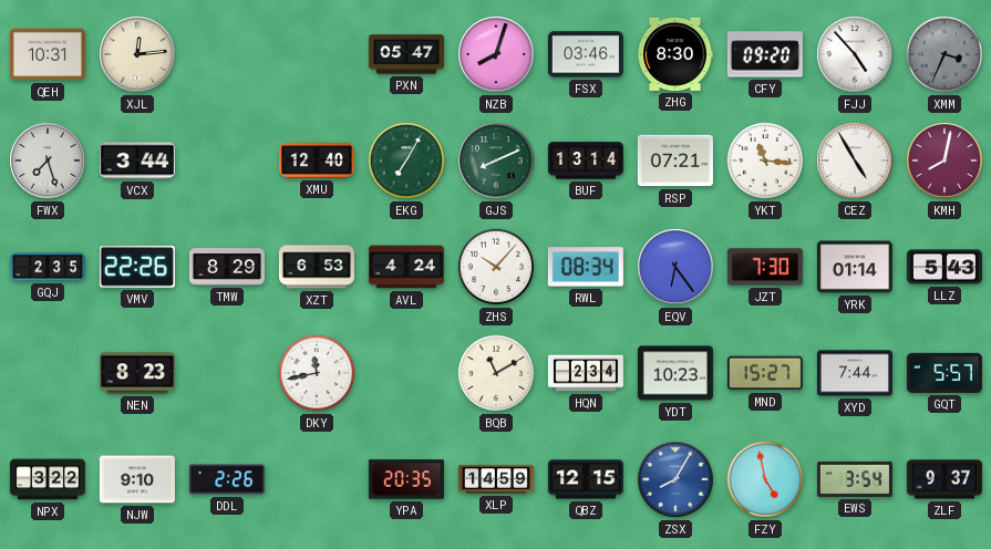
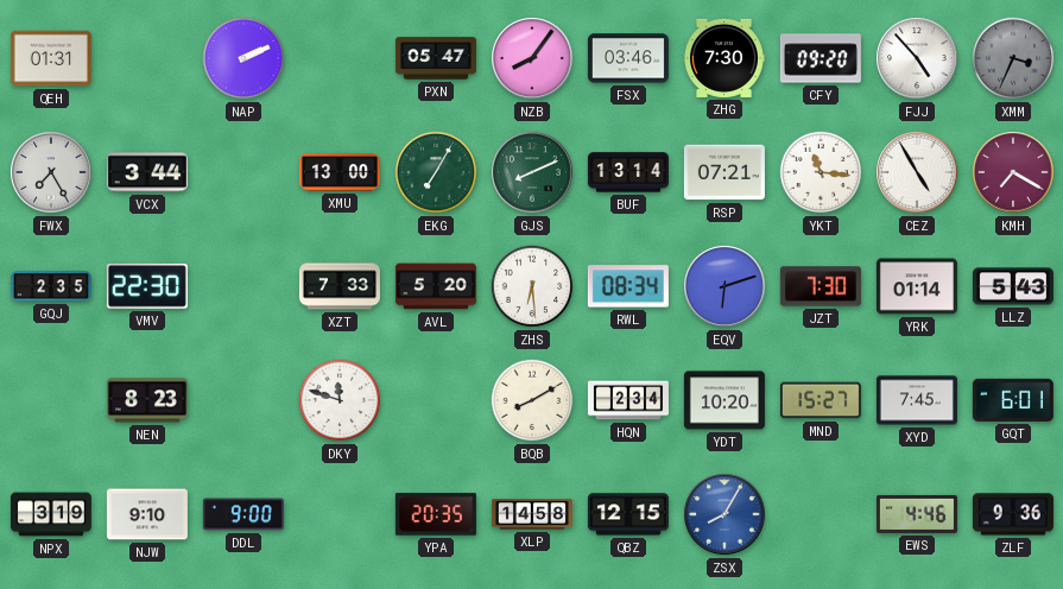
QEH: 10:31 -> 01:31 (51, 58)
XJL: 12:14 -> none (137, 54)
NAP: none -> 2:11 (243, 58)
NZB: 8:03 -> 8:06 (532, 58)
ZHG: 8:30 -> 7:30 (725, 58)
FWX: 7:27 -> 7:25 (51, 172)
XMU: 12:40 -> 13:00 (340, 173)
KMH: 8:02 -> 7:20 (1013, 172)
VMV: 22:26 -> 22:30 (147, 286)
TMW: 8:29 -> none (227, 267)
XZT: 6:53 -> 7:33 (340, 286)
AVL: 4:24 -> 5:20 (436, 286)
ZHS: 10:07 -> 6:29 (532, 286)
EQV: 6:24 -> 6:12 (725, 286)
DKY: 11:43 -> 11:48 (340, 400)
BQB: 11:10 -> 8:10 (532, 400)
YDT: 10:23 -> 10:20 (725, 400)
XYD: 7:44 -> 7:45 (917, 400)
GQT: 5:57 -> 6:01 (1013, 400)
NPX: 3:22 -> 3:19 (51, 514)
DDL: 2:26 -> 9:00 (243, 514)
XLP: 14:59 -> 14:58 (532, 514)
FZY: 4:58 -> none (765, 479)
EWS: 3:54 -> 4:46 (917, 514)
ZLF: 9:37 -> 9:36 (1013, 514)
